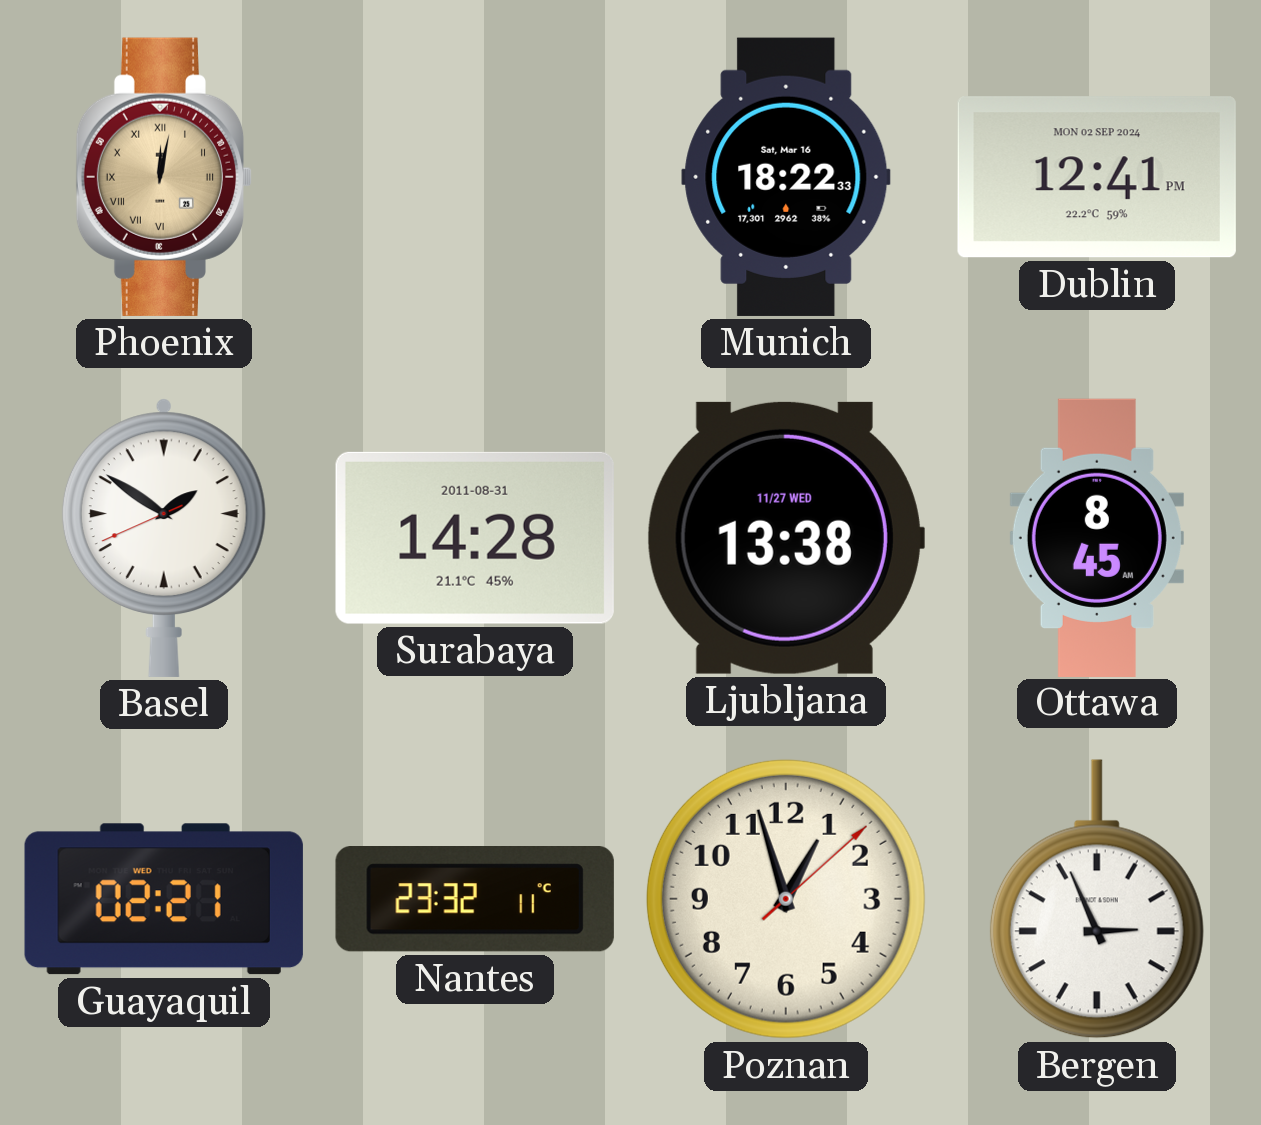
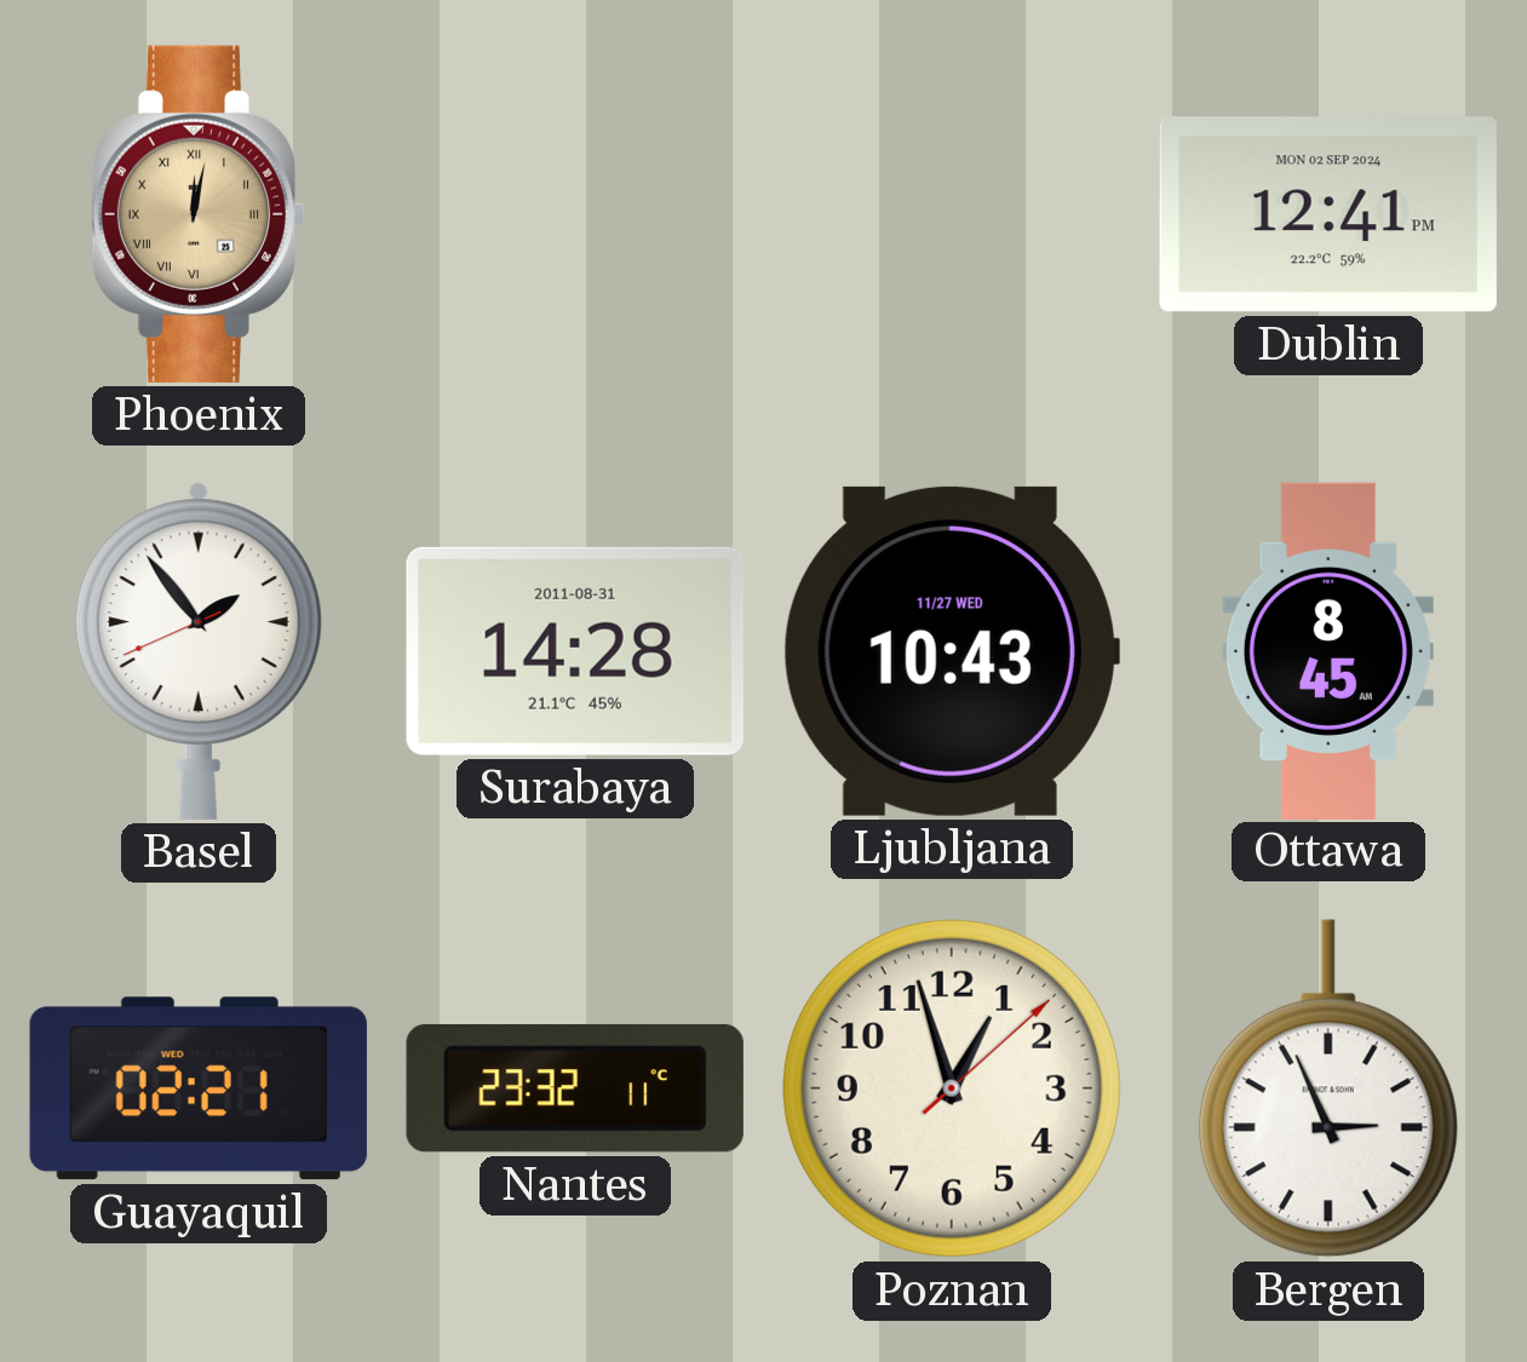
Munich: 18:22 -> none (786, 177)
Basel: 1:50 -> 1:53 (199, 651)
Ljubljana: 13:38 -> 10:43 (952, 651)
